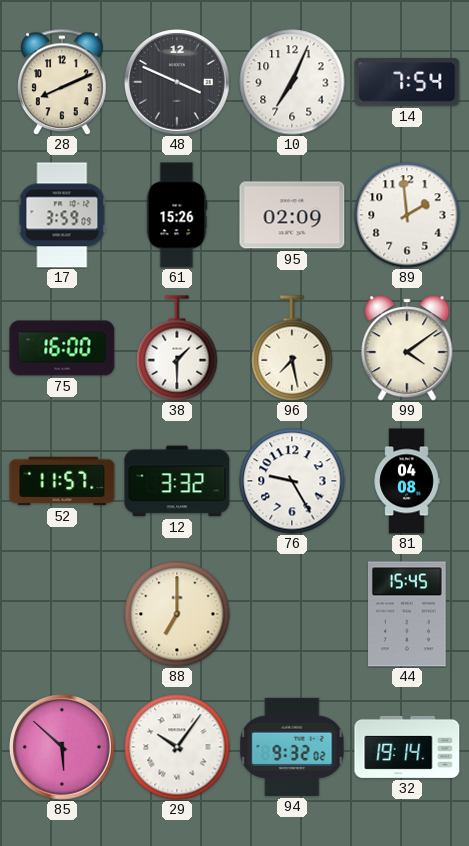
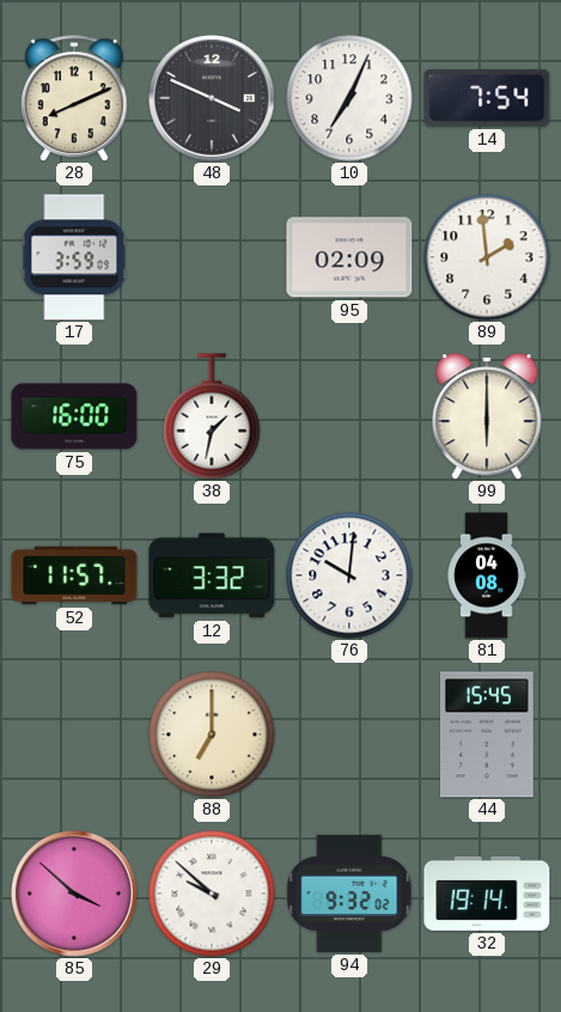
61: 15:26 -> none (177, 215)
38: 1:30 -> 1:32 (212, 416)
96: 7:28 -> none (292, 348)
99: 4:09 -> 6:00 (487, 416)
76: 9:25 -> 10:01 (349, 575)
85: 5:52 -> 3:52 (75, 895)
29: 10:06 -> 9:52 (212, 894)
